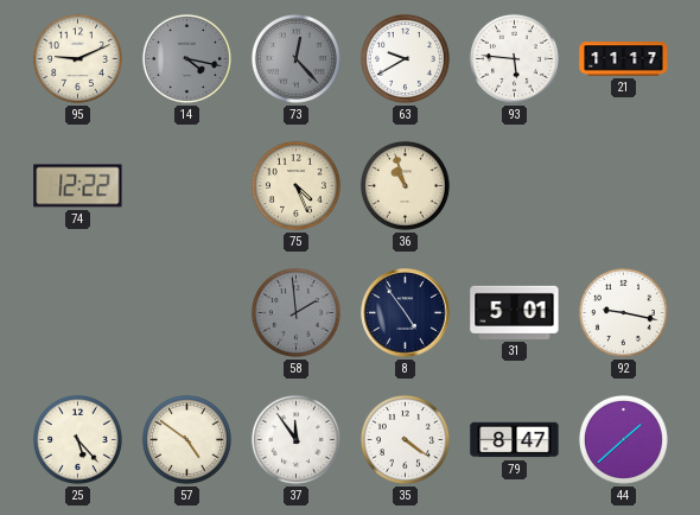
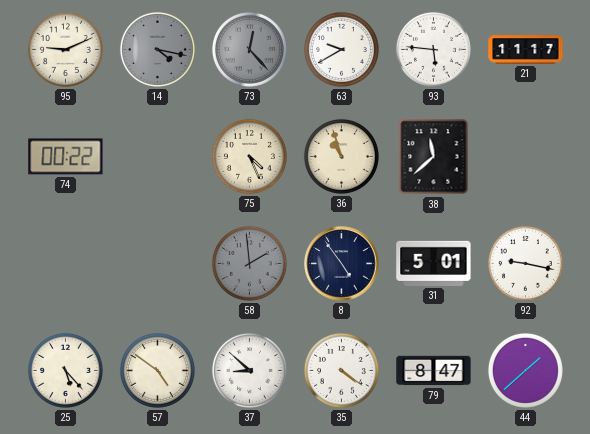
74: 12:22 -> 00:22 (66, 157)
38: none -> 11:38 (434, 157)
37: 11:54 -> 8:52 (249, 370)
